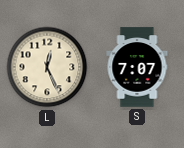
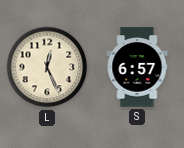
S: 7:07 -> 6:57 (137, 67)
